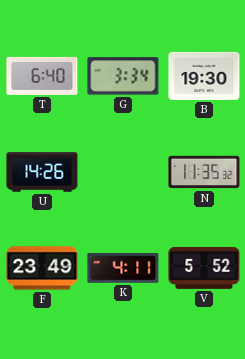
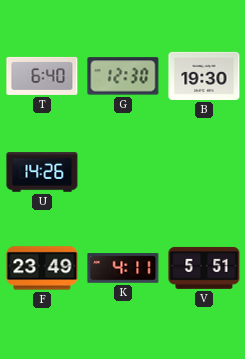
G: 3:34 -> 12:30 (123, 76)
N: 11:35 -> none (204, 172)
V: 5:52 -> 5:51 (204, 268)
